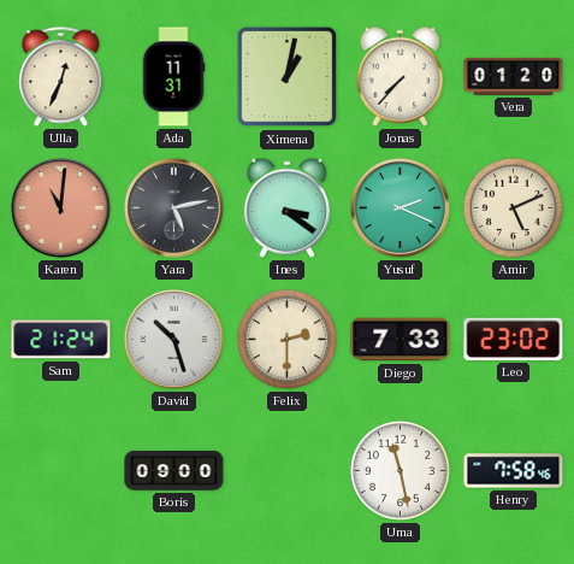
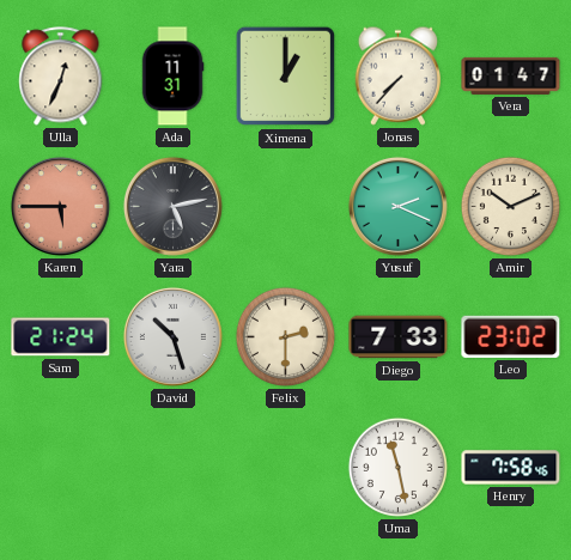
Ximena: 1:02 -> 1:00 (286, 77)
Vera: 01:20 -> 01:47 (511, 75)
Karen: 11:01 -> 5:45 (60, 206)
Ines: 3:21 -> none (288, 207)
Amir: 5:11 -> 10:11 (510, 206)
Boris: 09:00 -> none (174, 471)
